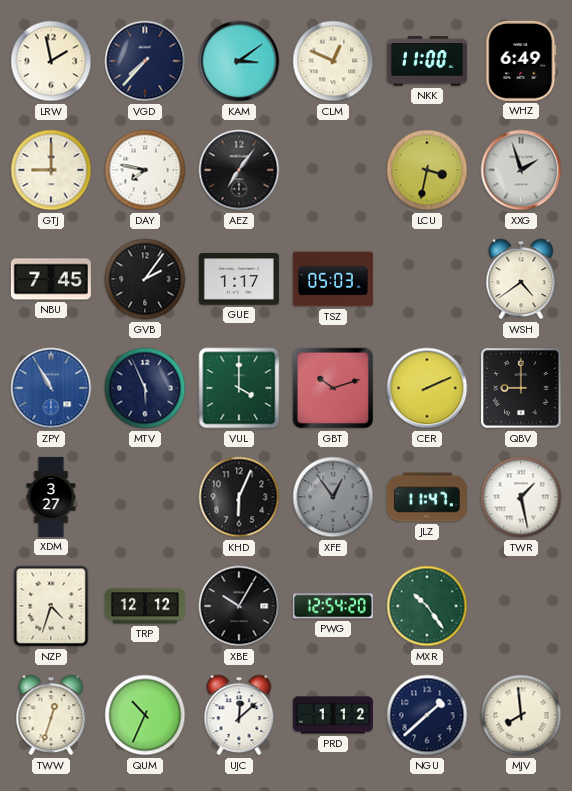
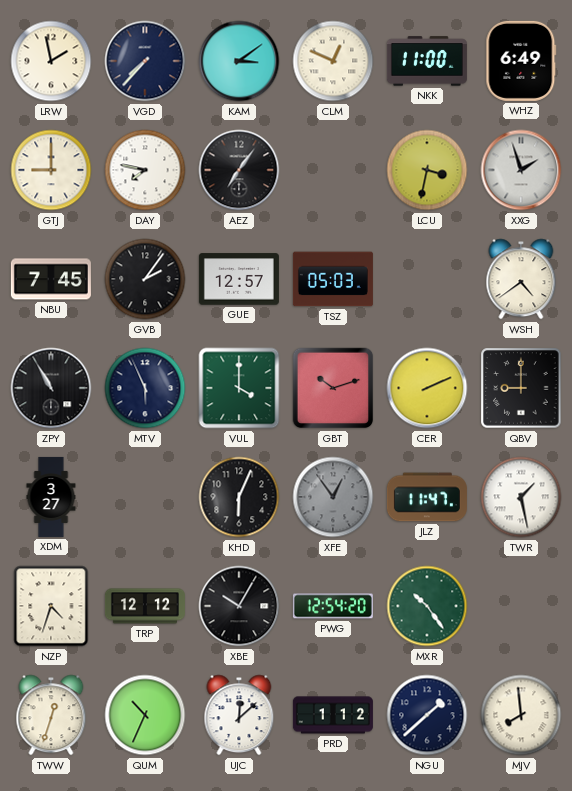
GUE: 1:17 -> 12:57 (239, 279)
ZPY dial: blue -> black (51, 388)
